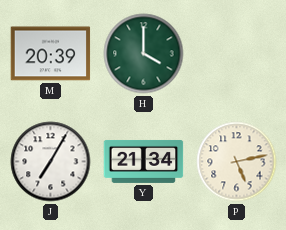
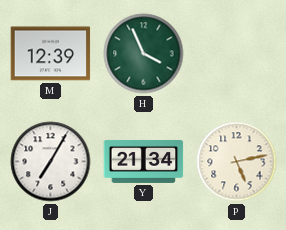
M: 20:39 -> 12:39 (51, 54)
H: 4:00 -> 3:56 (144, 54)
